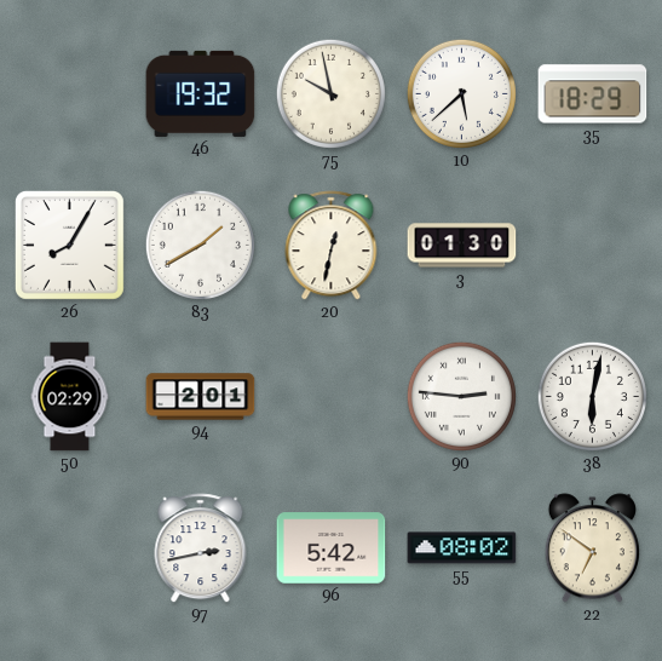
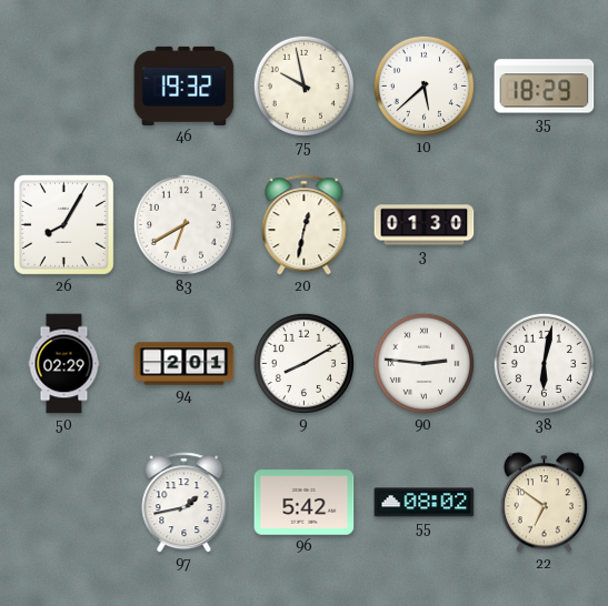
83: 1:40 -> 6:40 (183, 224)
9: none -> 8:10 (303, 363)
97: 2:43 -> 1:43 (185, 503)
